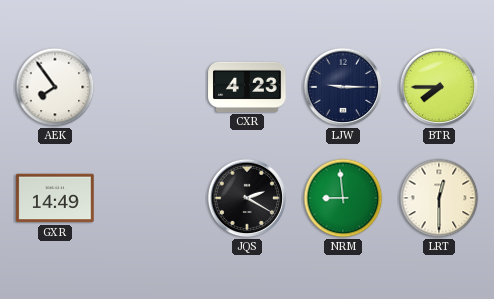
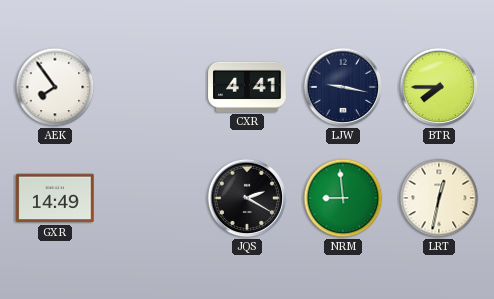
CXR: 4:23 -> 4:41 (247, 87)
LJW: 9:15 -> 9:17 (343, 87)
LRT: 12:30 -> 12:32 (439, 198)
